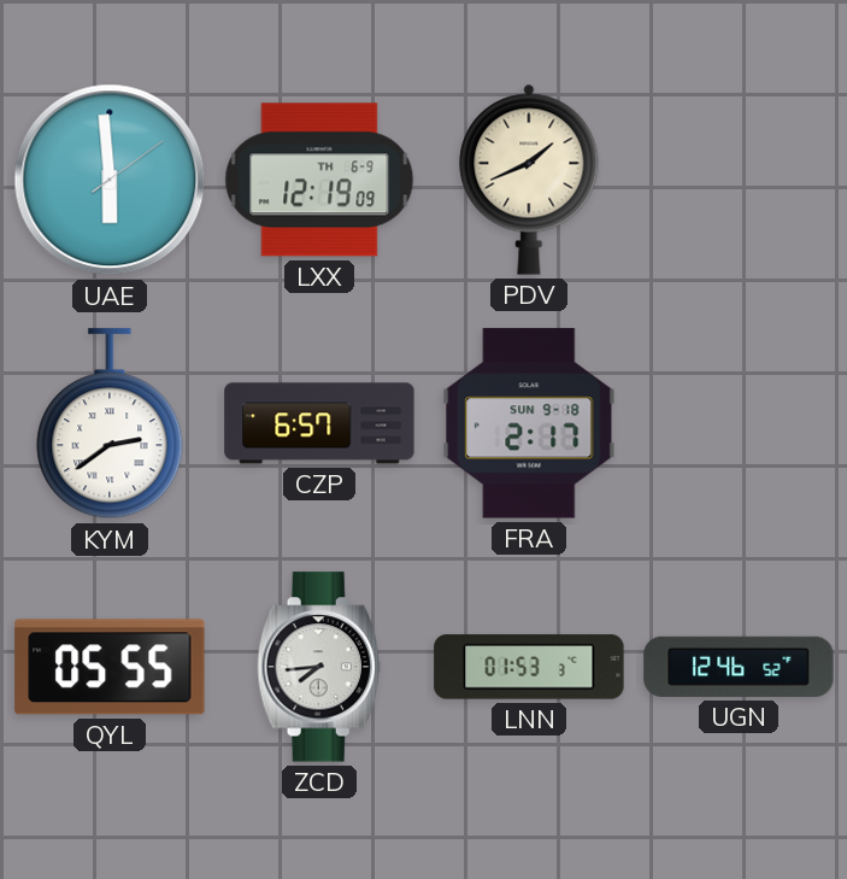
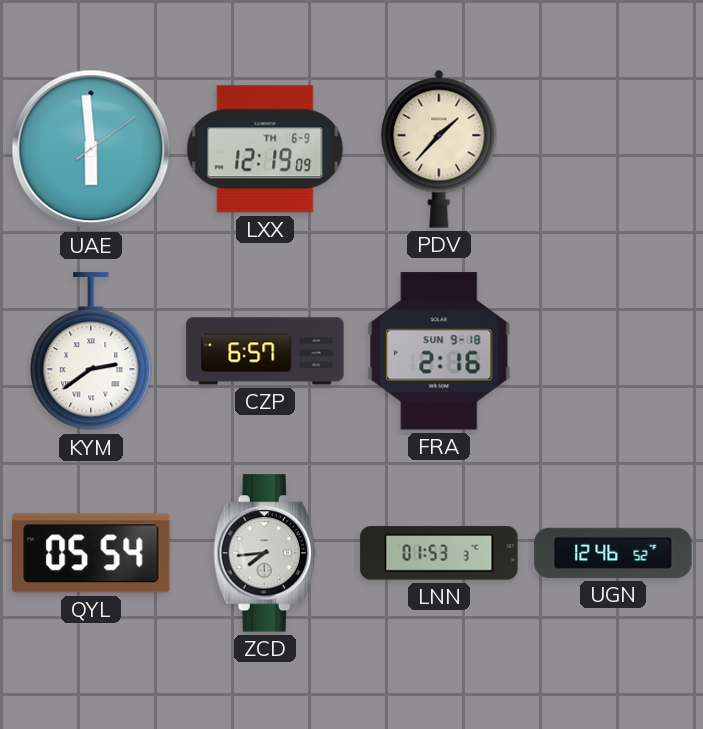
PDV: 1:41 -> 1:37 (439, 149)
FRA: 2:17 -> 2:16 (439, 351)
QYL: 05:55 -> 05:54 (91, 553)
